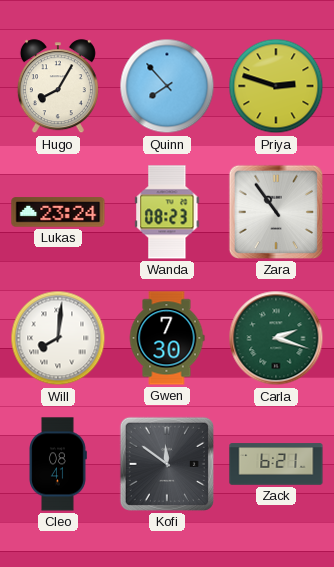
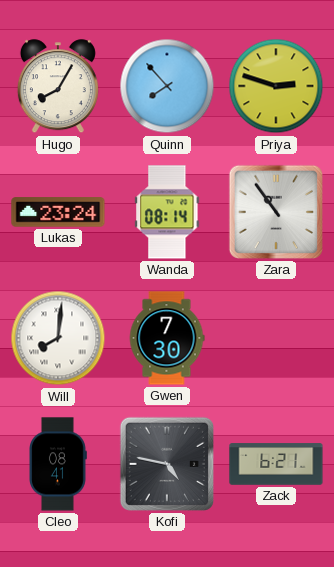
Wanda: 08:23 -> 08:14 (167, 212)
Carla: 2:18 -> none (276, 338)
Kofi: 11:51 -> 4:47 (167, 464)
